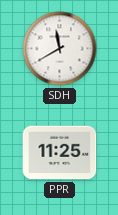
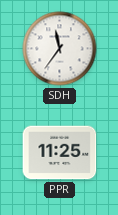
SDH: 11:40 -> 11:36 (60, 49)
